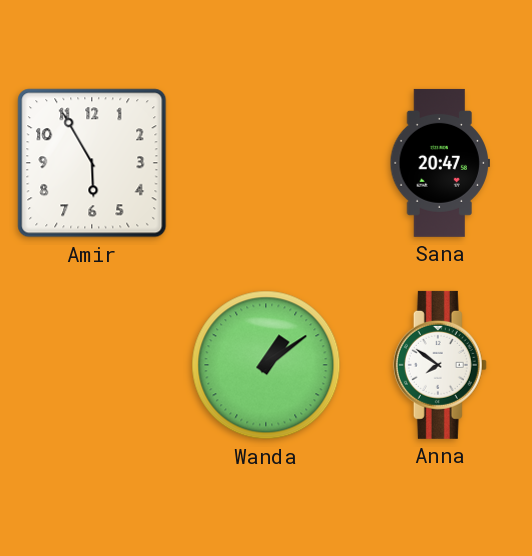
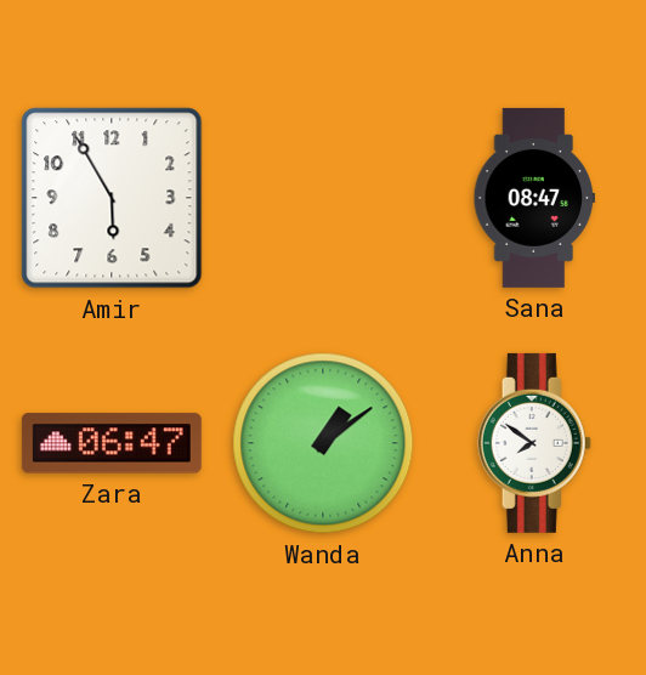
Sana: 20:47 -> 08:47 (533, 198)
Zara: none -> 06:47 (112, 443)
